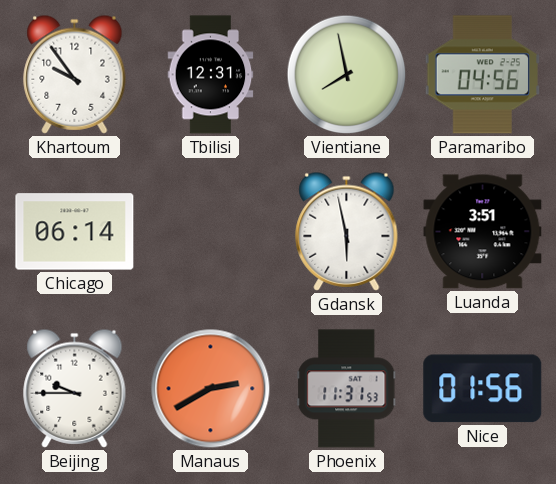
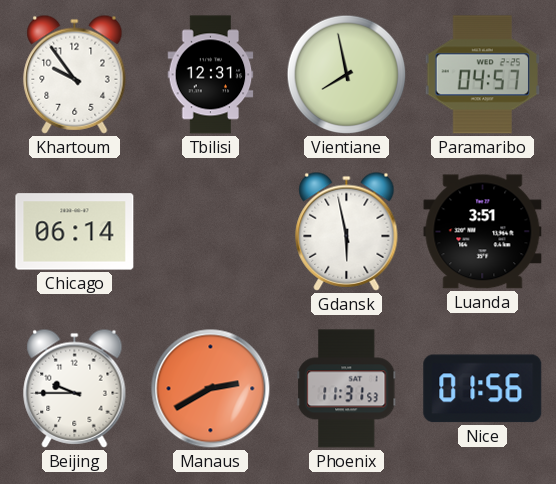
Paramaribo: 04:56 -> 04:57 (482, 75)
